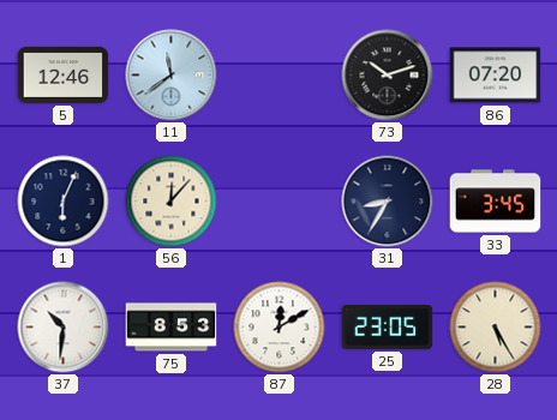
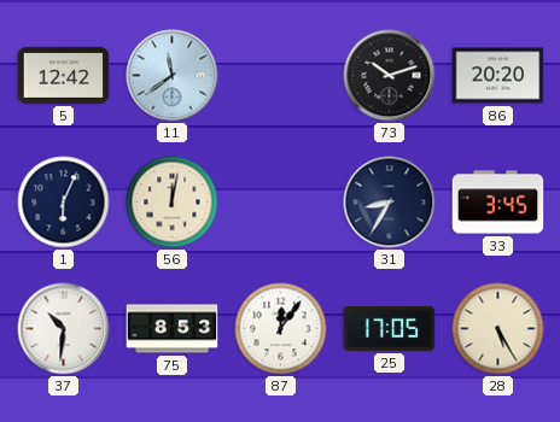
5: 12:46 -> 12:42 (64, 75)
86: 07:20 -> 20:20 (498, 76)
56: 12:07 -> 12:02 (173, 203)
87: 12:10 -> 12:06 (281, 329)
25: 23:05 -> 17:05 (390, 329)
